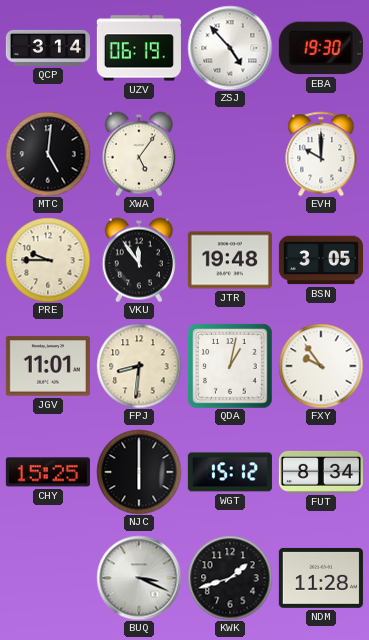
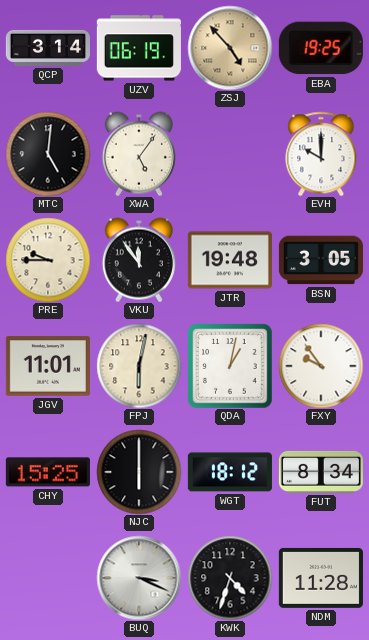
ZSJ dial: white -> champagne (230, 48)
EBA: 19:30 -> 19:25 (321, 48)
FPJ: 8:31 -> 6:02 (139, 366)
WGT: 15:12 -> 18:12 (230, 472)
KWK: 1:42 -> 4:33 (230, 578)
